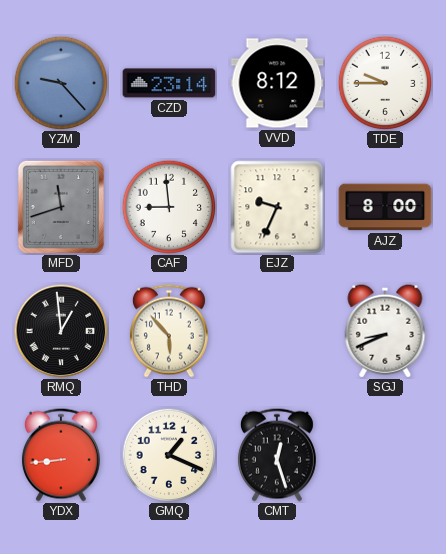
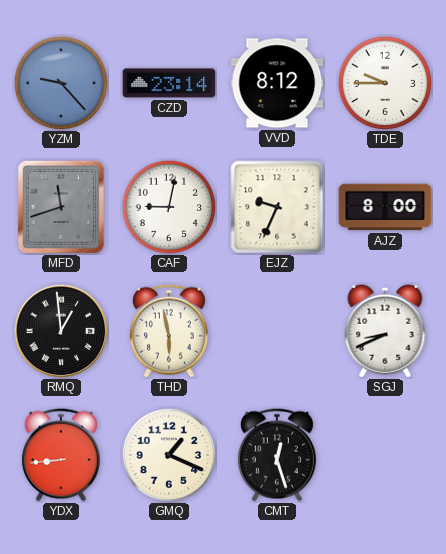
CAF: 8:59 -> 9:02 (169, 207)
THD: 5:53 -> 5:58 (169, 331)
